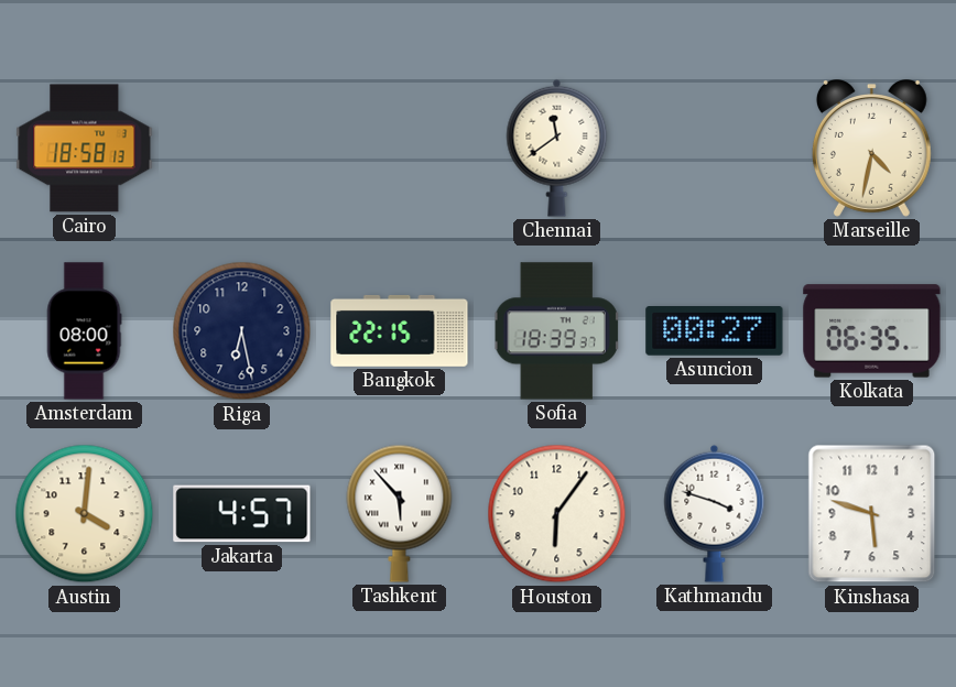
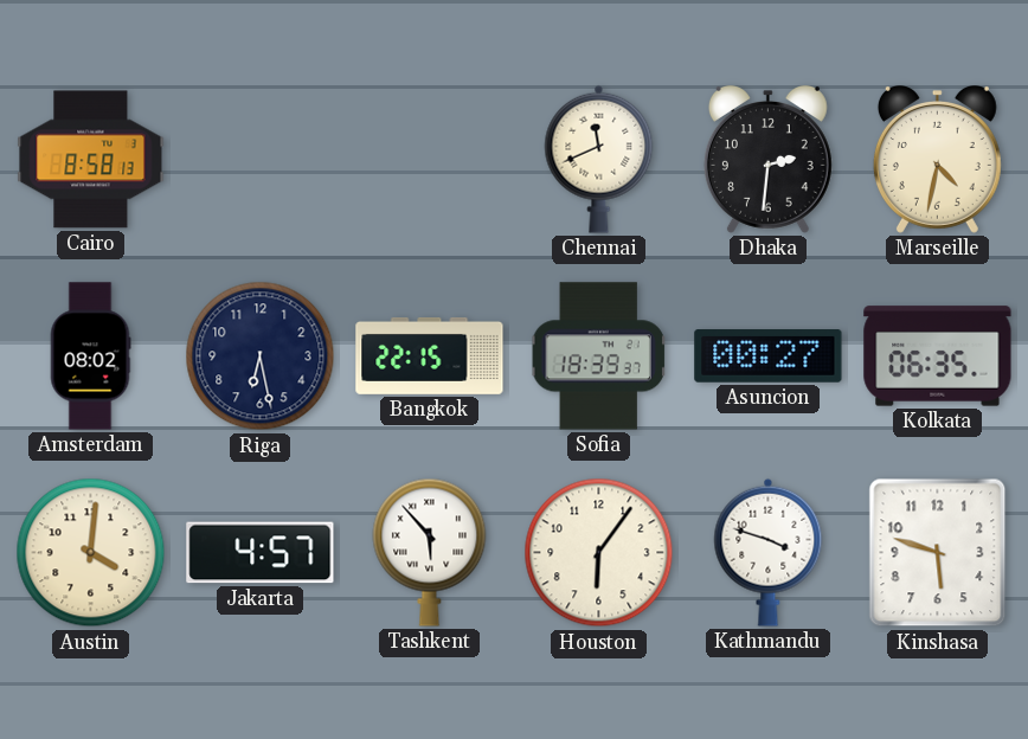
Cairo: 18:58 -> 8:58 (91, 160)
Chennai: 11:39 -> 11:41 (599, 159)
Dhaka: none -> 2:31 (767, 160)
Amsterdam: 08:00 -> 08:02 (90, 356)
